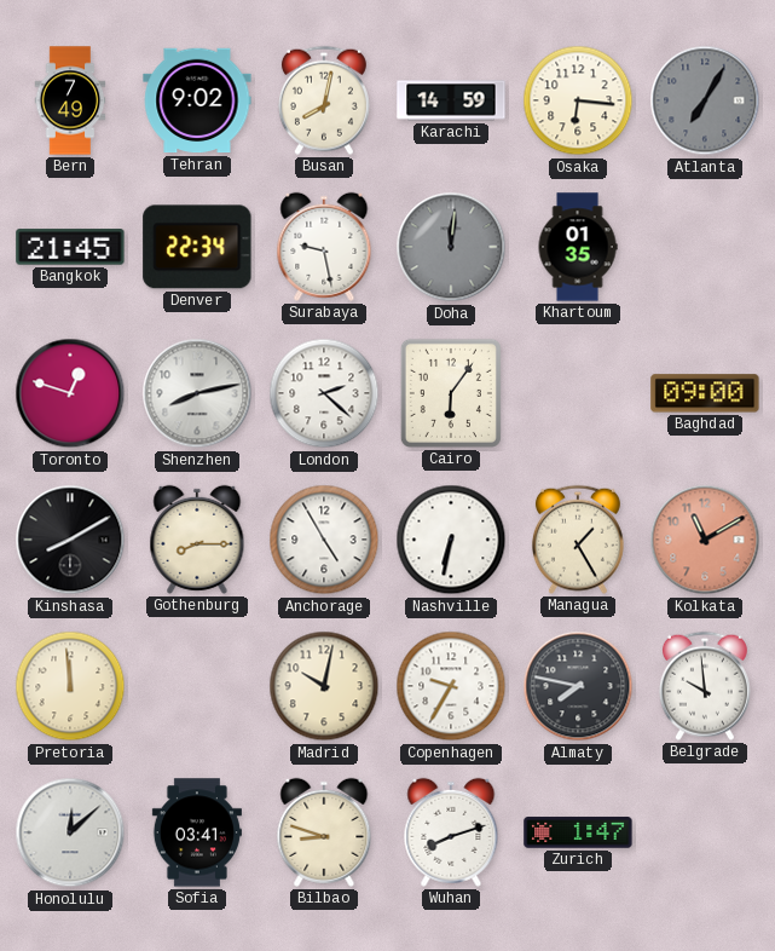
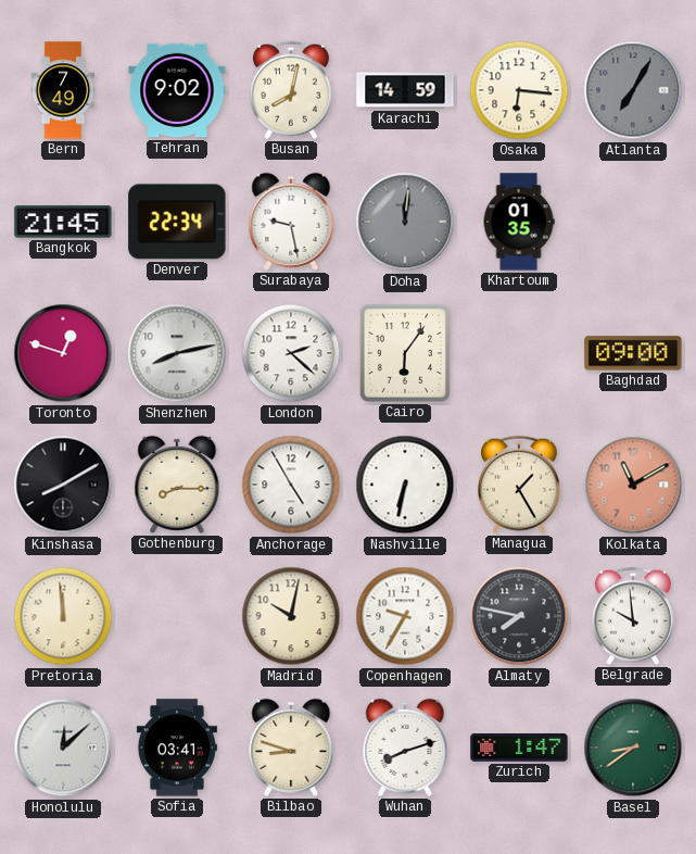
Basel: none -> 8:39 (633, 748)
